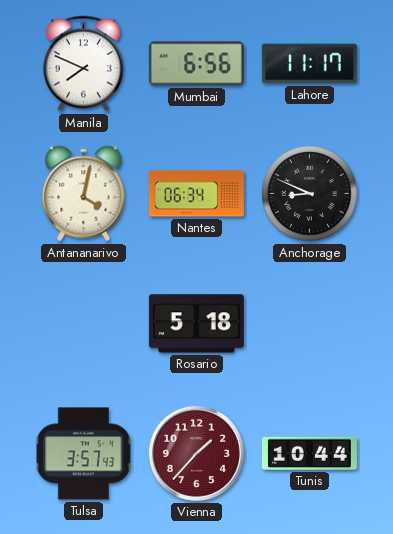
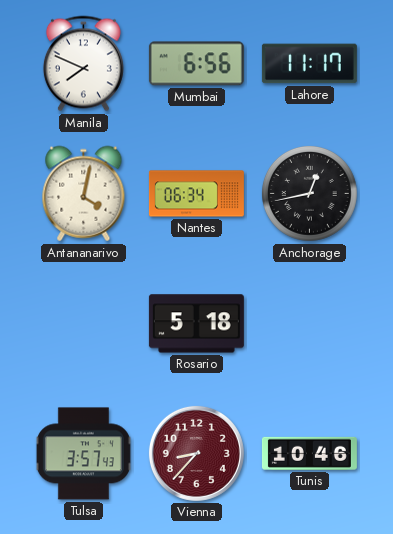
Anchorage: 8:49 -> 12:43 (309, 193)
Vienna: 1:37 -> 8:37 (196, 453)
Tunis: 10:44 -> 10:46 (309, 453)
